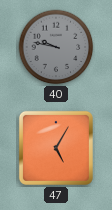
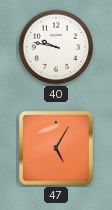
40 dial: grey -> white (56, 47)
